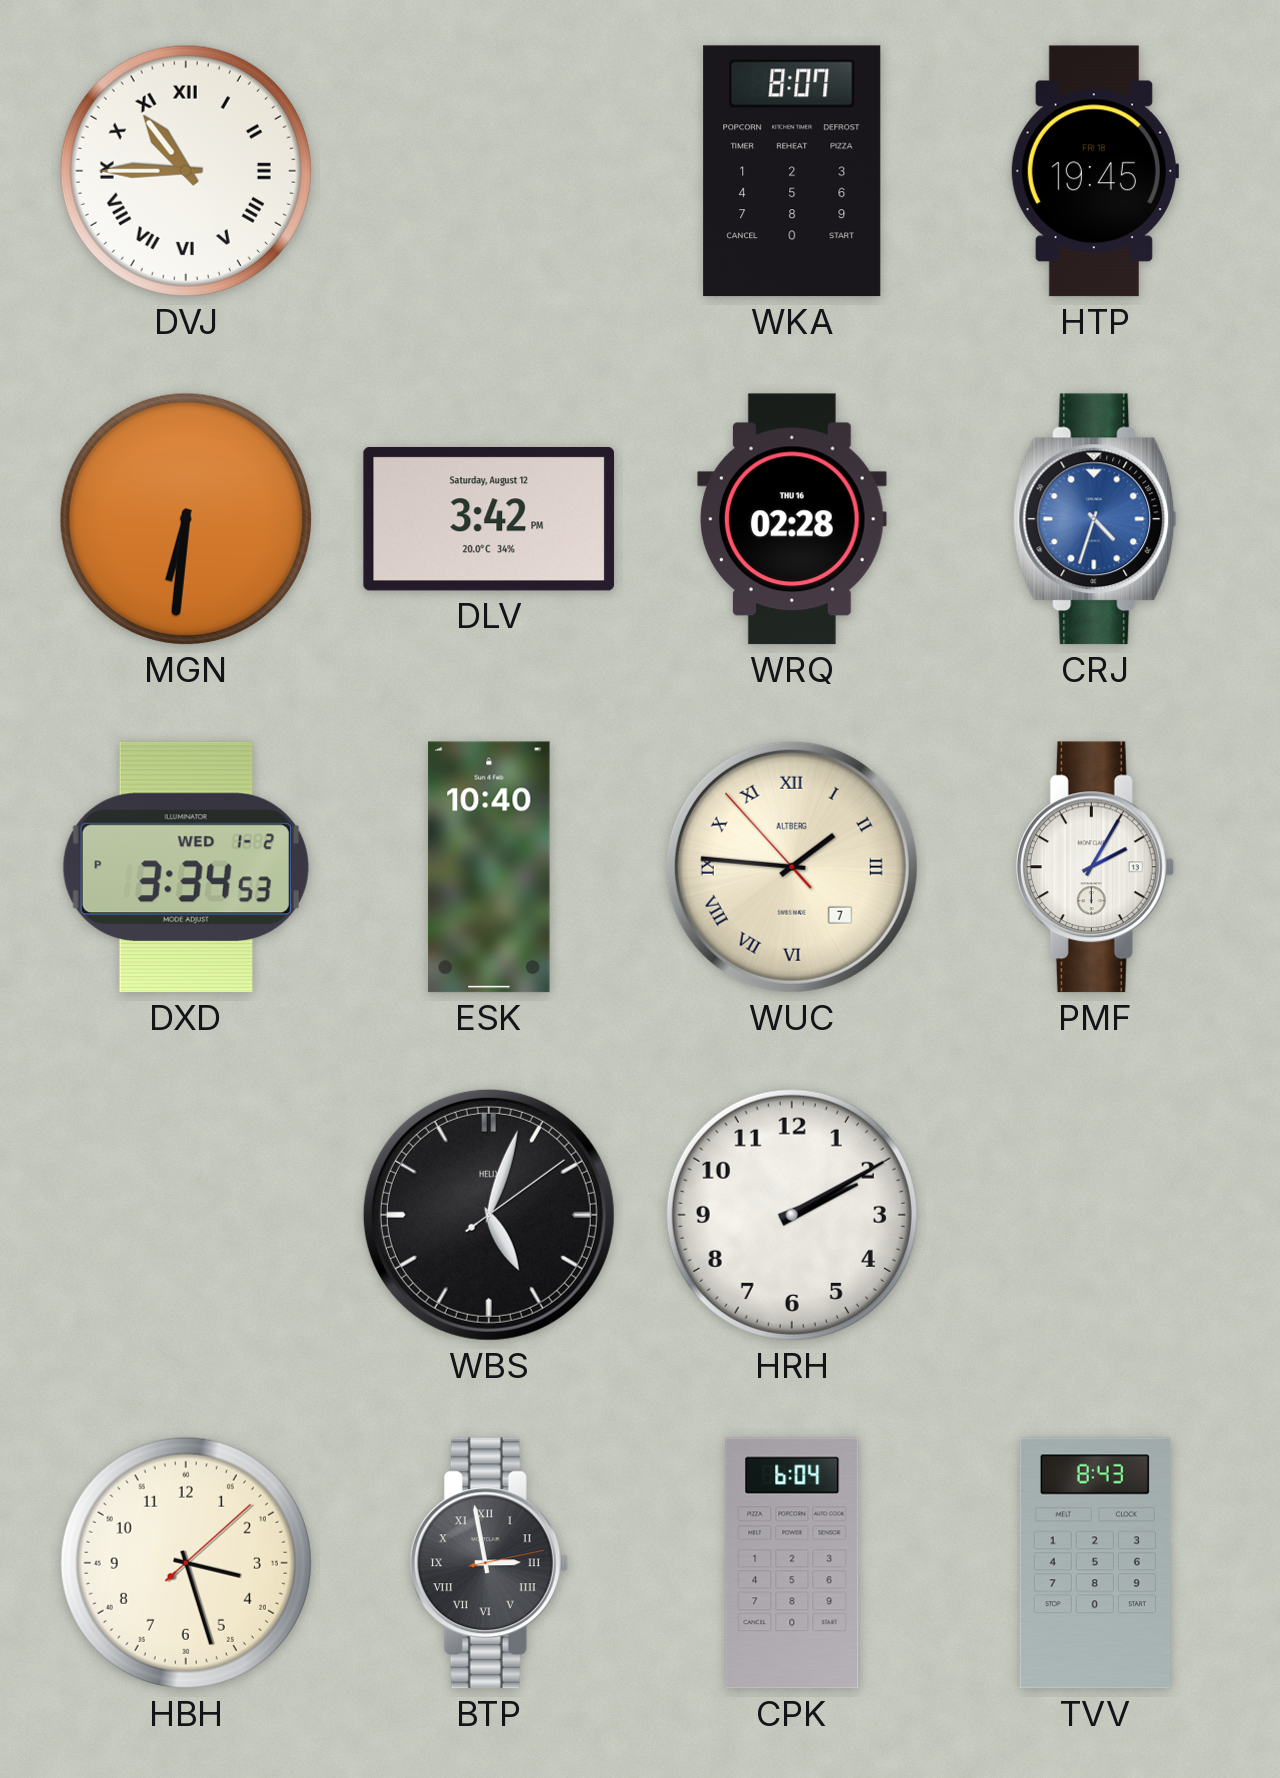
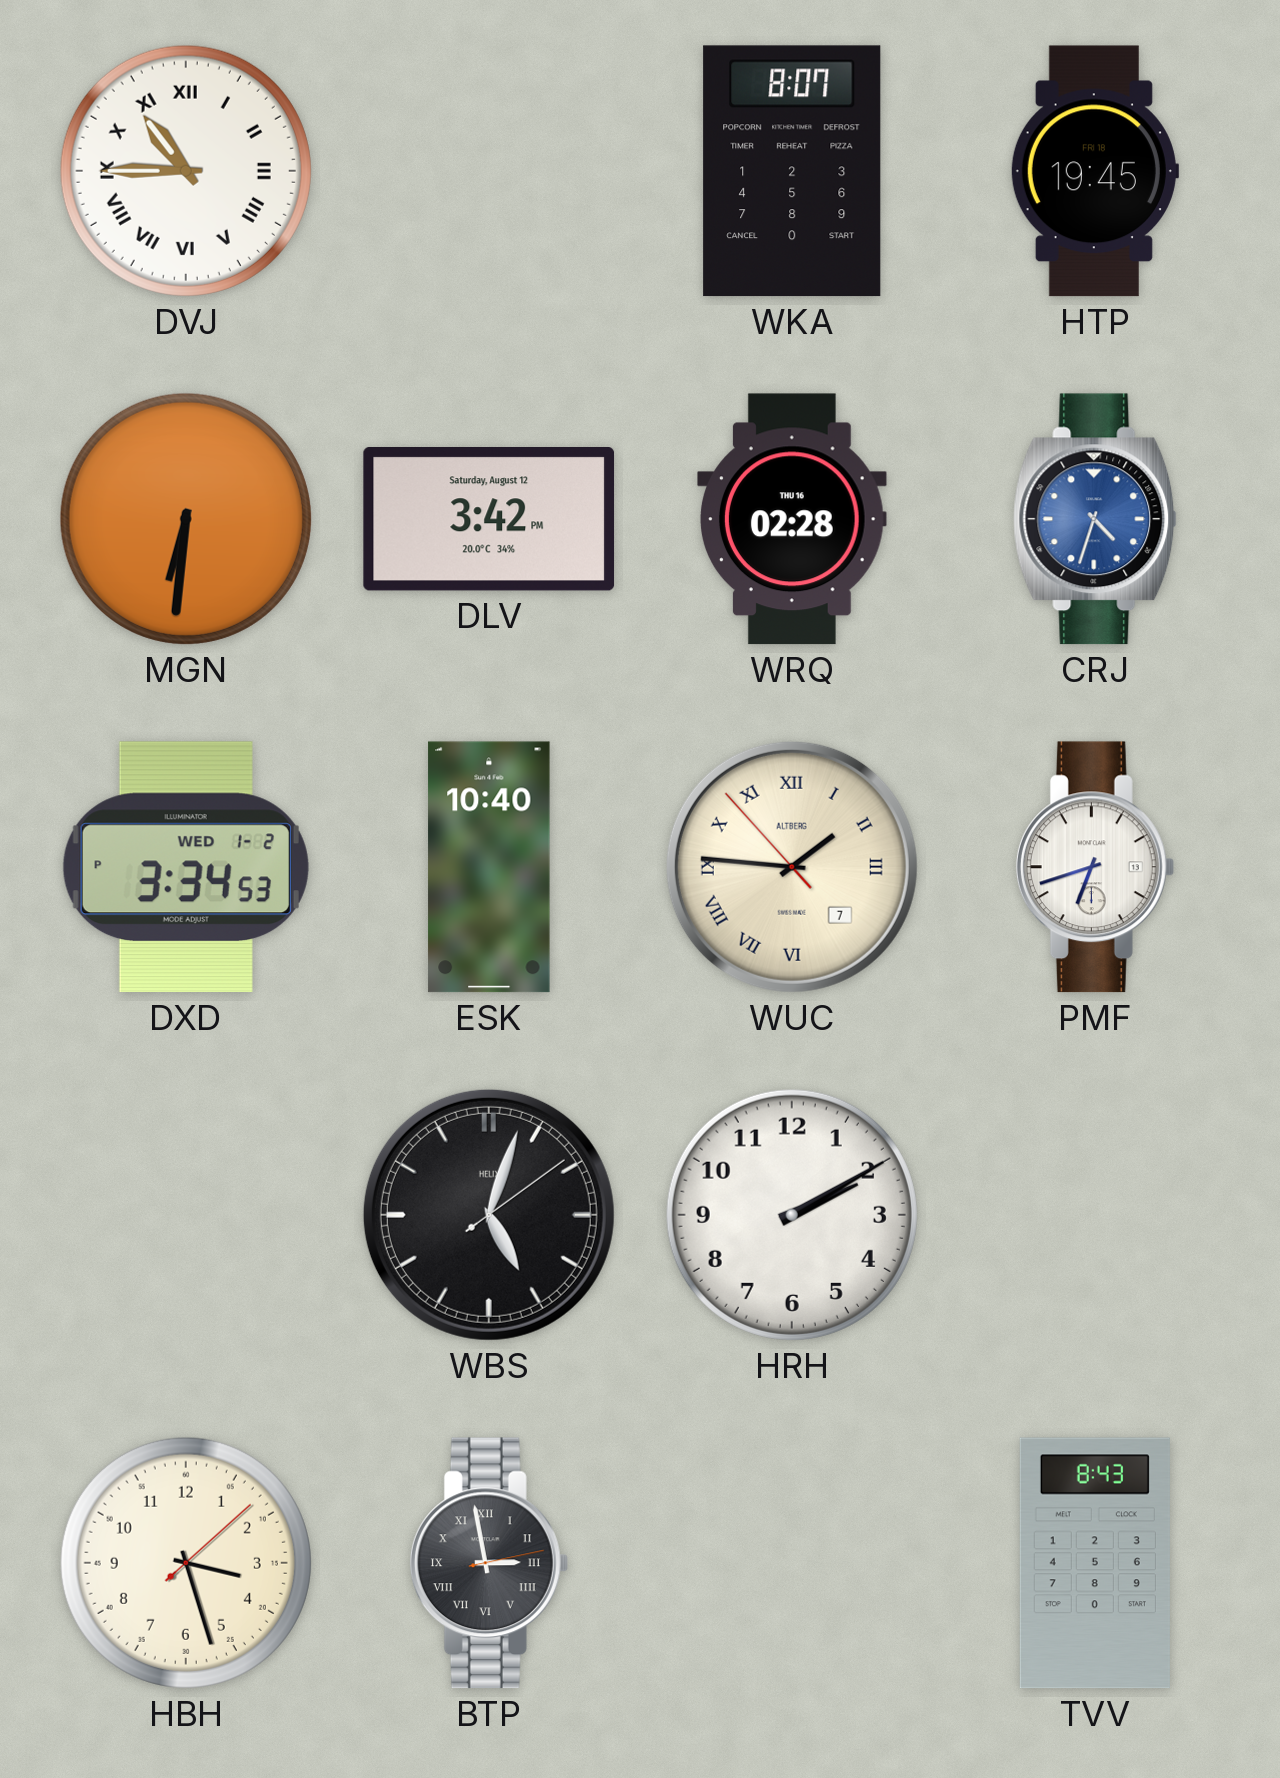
PMF: 2:05 -> 6:42 (1095, 867)
CPK: 6:04 -> none (792, 1563)
